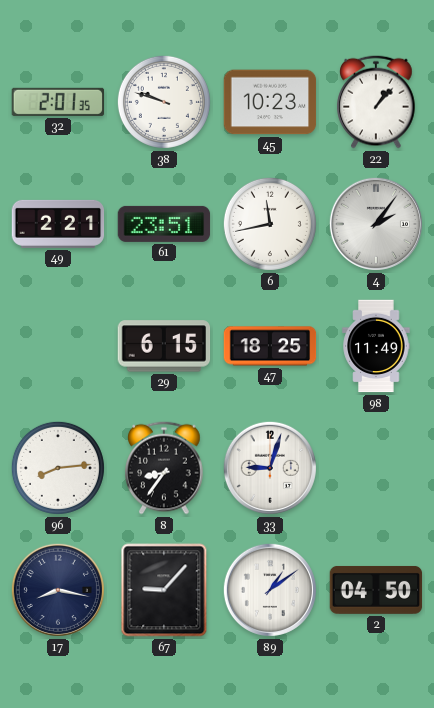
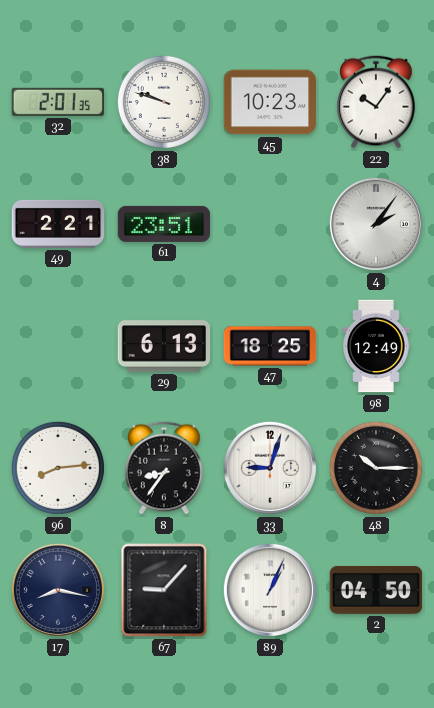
22: 1:07 -> 10:06 (376, 102)
6: 11:43 -> none (270, 224)
29: 6:15 -> 6:13 (164, 346)
98: 11:49 -> 12:49 (376, 346)
48: none -> 10:15 (376, 468)
89: 1:09 -> 1:04 (270, 590)
